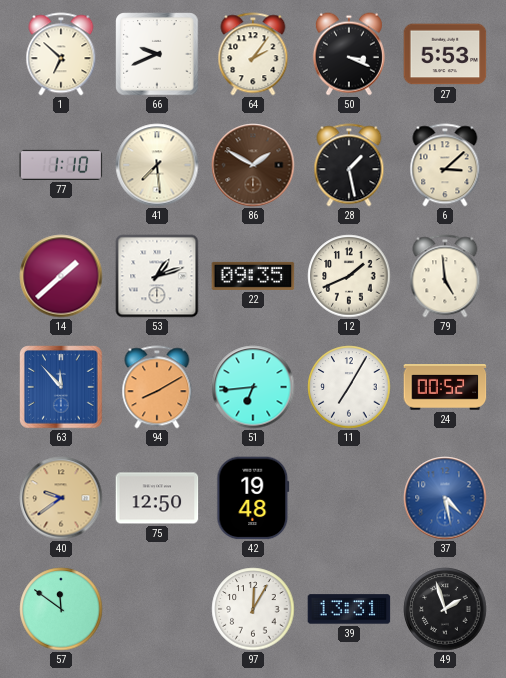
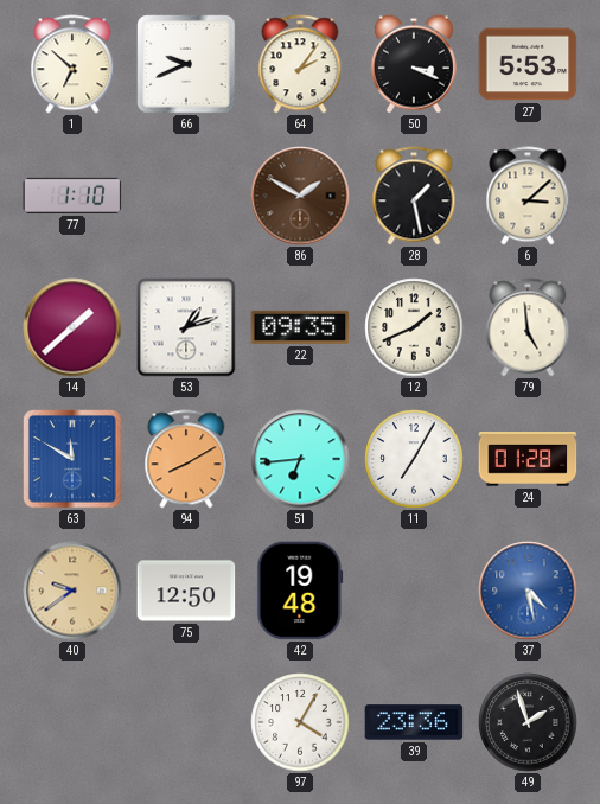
41: 7:29 -> none (157, 165)
63: 11:53 -> 11:50 (72, 459)
24: 00:52 -> 01:28 (528, 459)
57: 11:51 -> none (61, 609)
97: 12:05 -> 4:05 (300, 722)
39: 13:31 -> 23:36 (414, 722)
